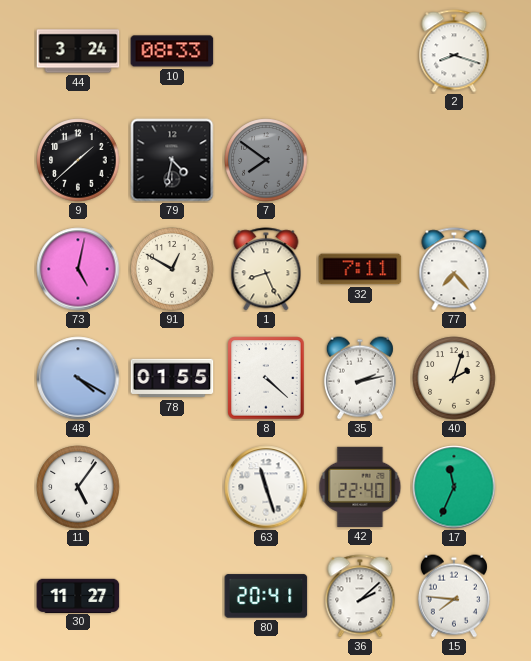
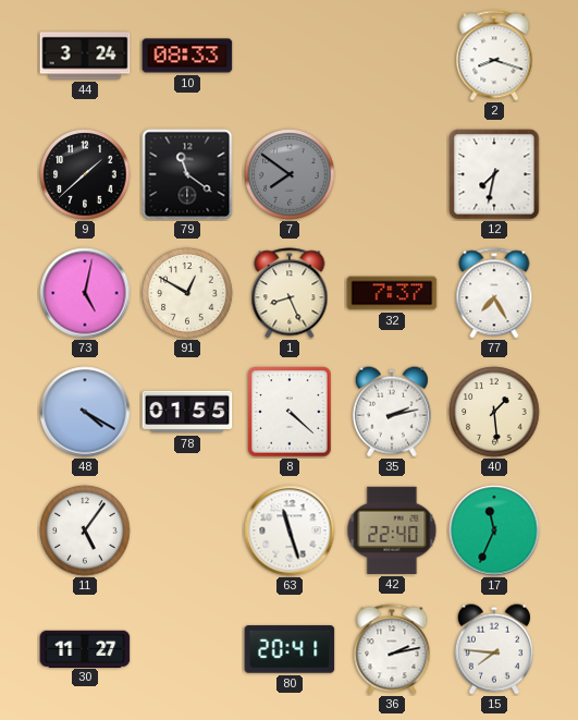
79: 4:32 -> 11:21 (187, 174)
12: none -> 7:32 (494, 174)
32: 7:11 -> 7:37 (392, 293)
77: 7:23 -> 7:25 (494, 293)
40: 2:03 -> 1:29 (494, 412)
36: 2:08 -> 2:13 (392, 649)
